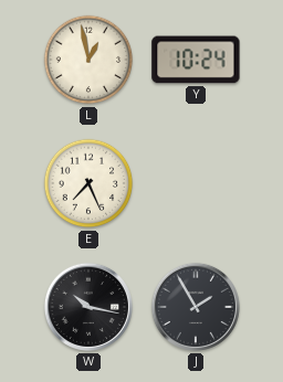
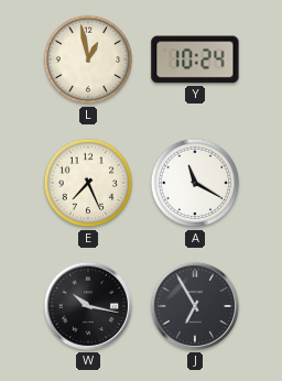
A: none -> 11:20 (195, 183)
J: 1:55 -> 6:55 (195, 306)
